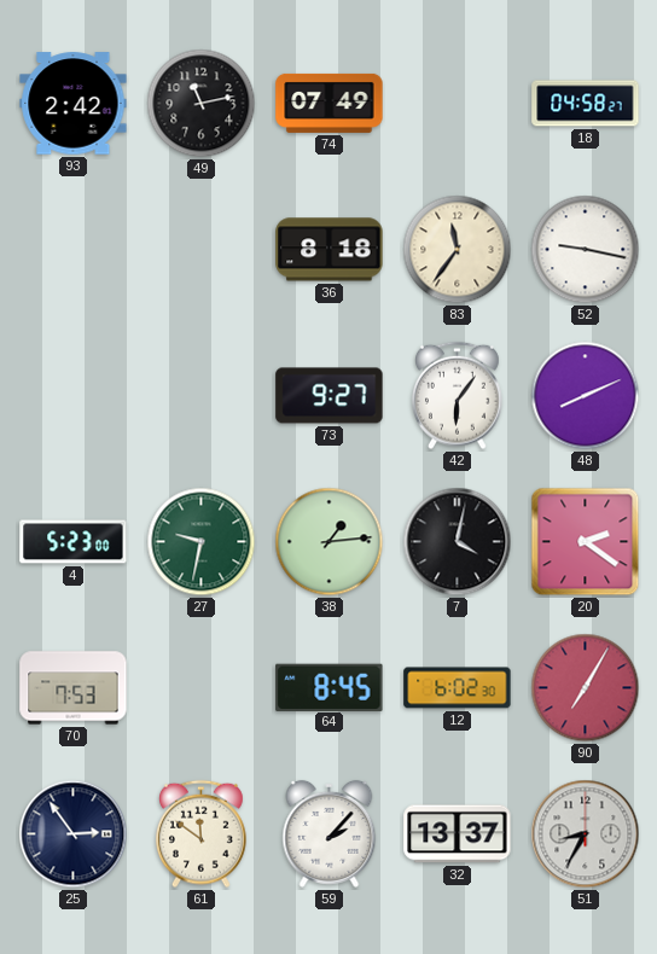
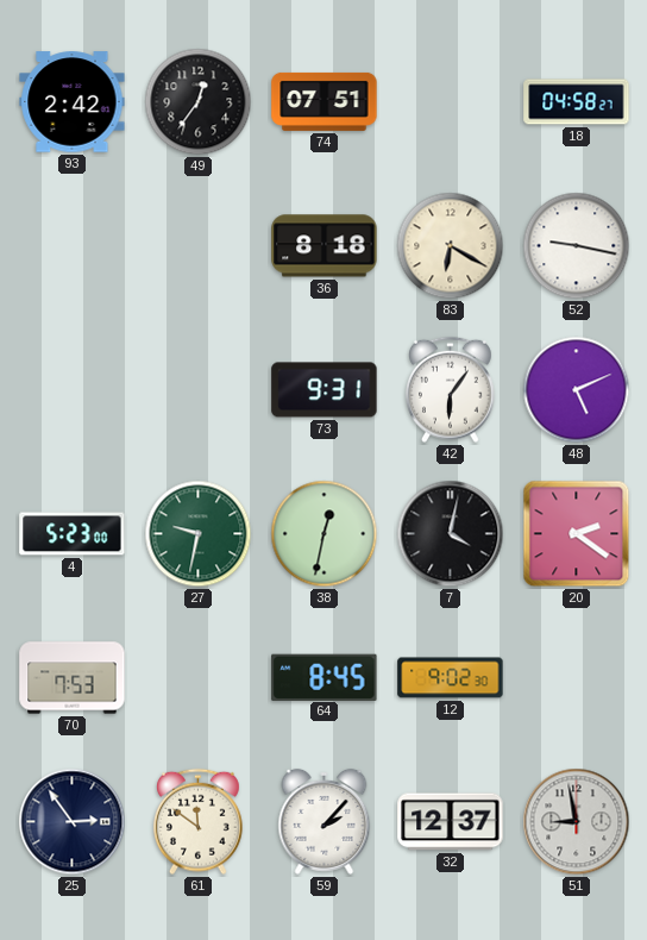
49: 11:13 -> 12:36 (199, 102)
74: 07:49 -> 07:51 (325, 101)
83: 11:36 -> 6:20 (451, 246)
73: 9:27 -> 9:31 (325, 390)
48: 8:11 -> 5:11 (577, 390)
38: 1:14 -> 12:32 (325, 534)
12: 6:02 -> 9:02 (451, 678)
90: 7:05 -> none (586, 688)
32: 13:37 -> 12:37 (451, 822)
51: 8:35 -> 8:58 (577, 822)
